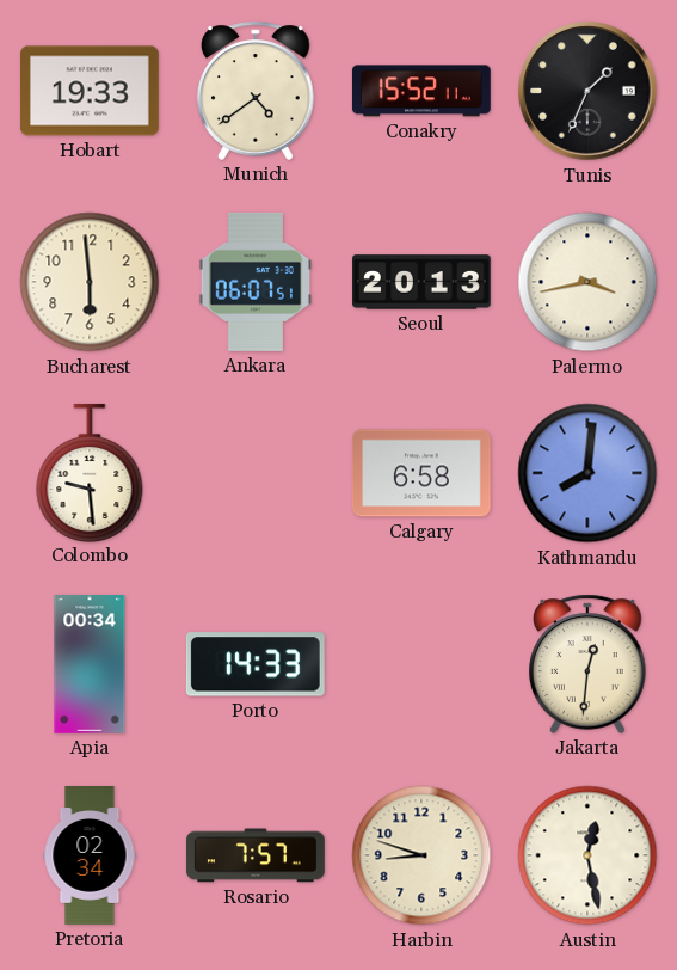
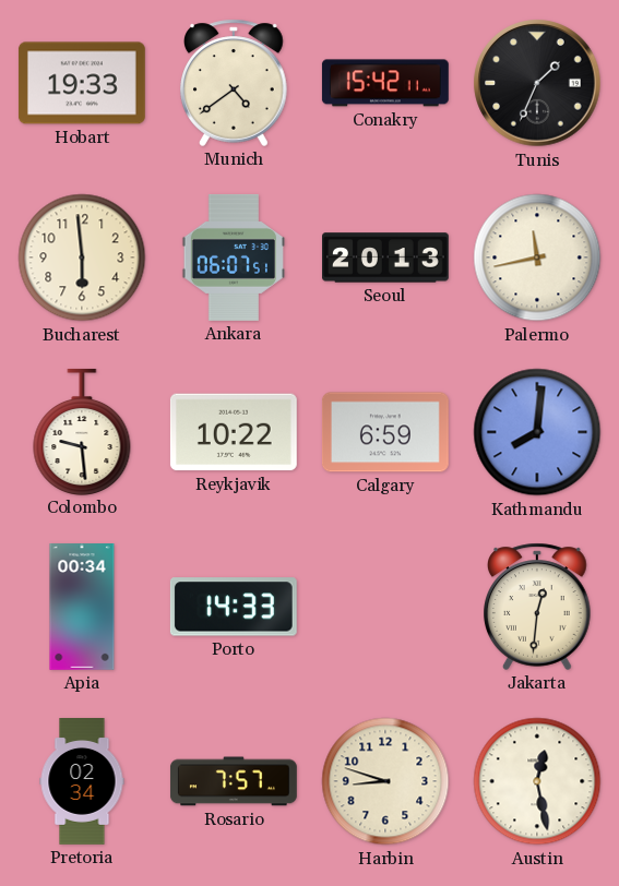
Conakry: 15:52 -> 15:42 (385, 83)
Palermo: 3:43 -> 11:43 (537, 258)
Reykjavik: none -> 10:22 (234, 432)
Calgary: 6:58 -> 6:59 (385, 432)
